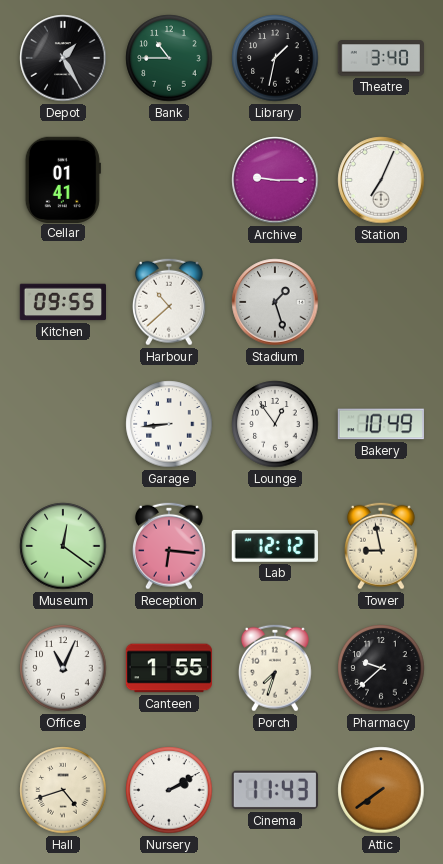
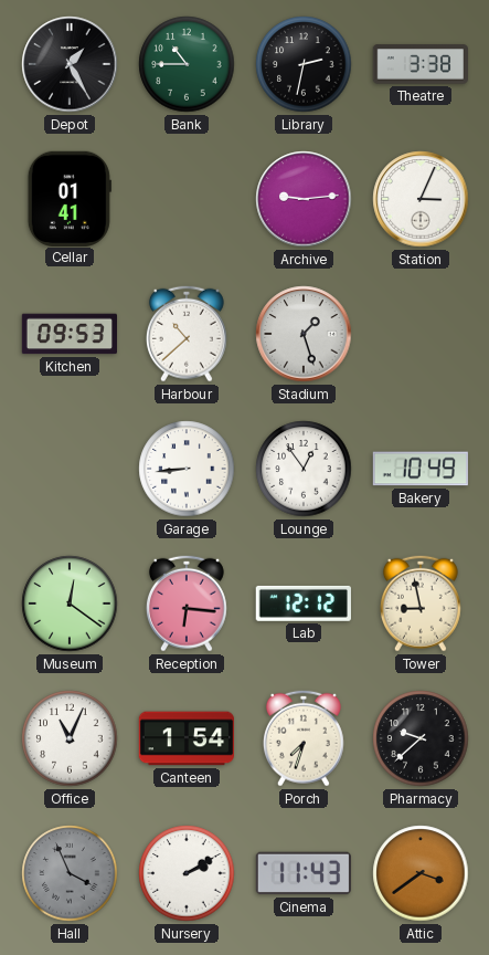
Library: 1:32 -> 2:32 (304, 64)
Theatre: 3:40 -> 3:38 (419, 64)
Archive: 9:15 -> 9:14 (304, 199)
Station: 7:04 -> 3:04 (421, 199)
Kitchen: 09:55 -> 09:53 (68, 334)
Canteen: 1:55 -> 1:54 (185, 738)
Hall: 4:42 -> 3:56 (70, 873)
Hall dial: cream -> grey (70, 873)
Attic: 7:39 -> 3:39 (421, 873)
